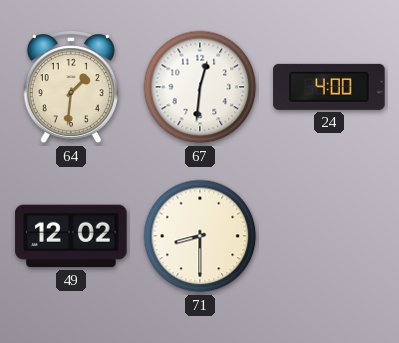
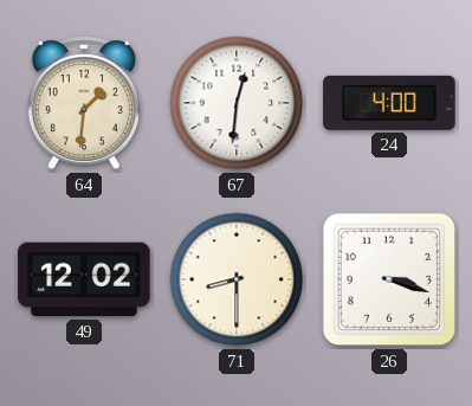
26: none -> 3:18 (389, 279)
